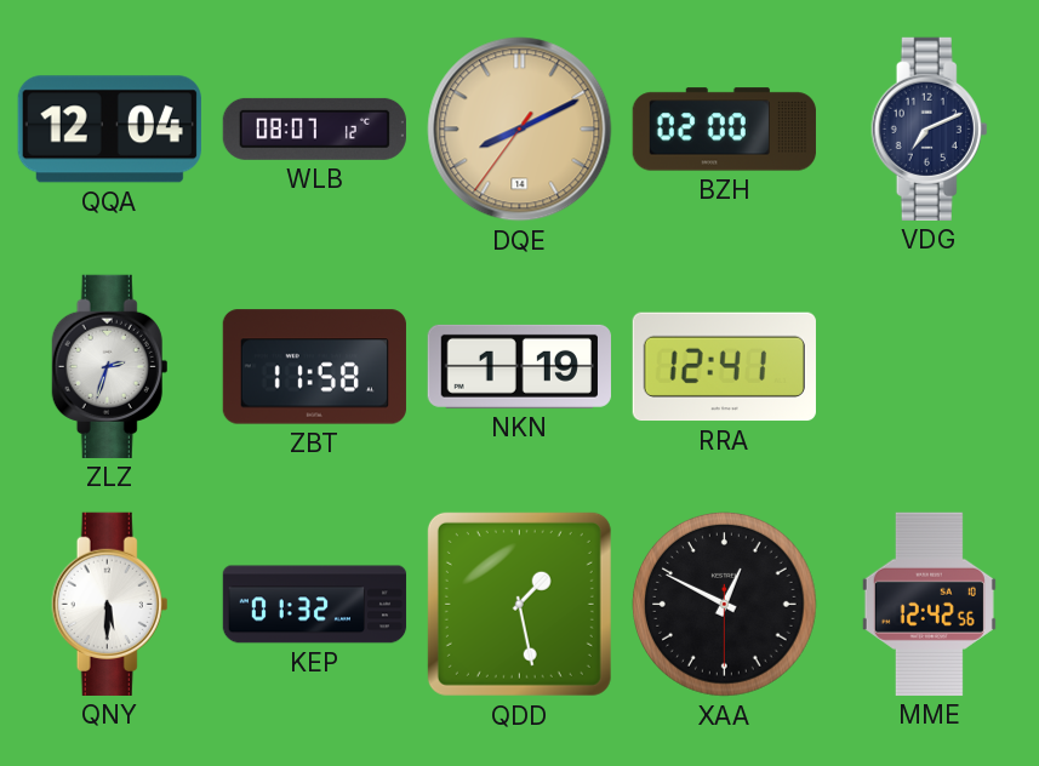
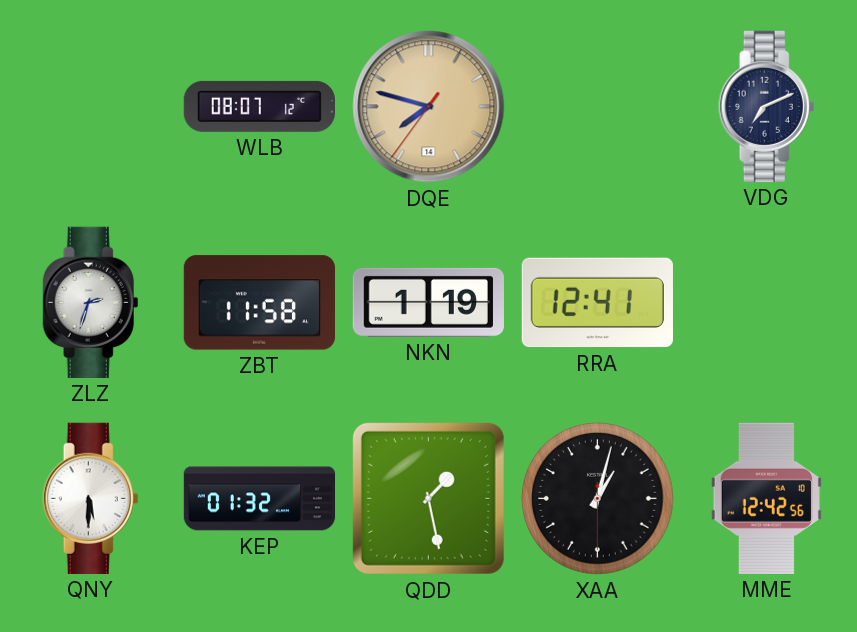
QQA: 12:04 -> none (109, 130)
DQE: 8:10 -> 7:47 (429, 107)
BZH: 02:00 -> none (724, 130)
XAA: 12:49 -> 1:02 (598, 499)
